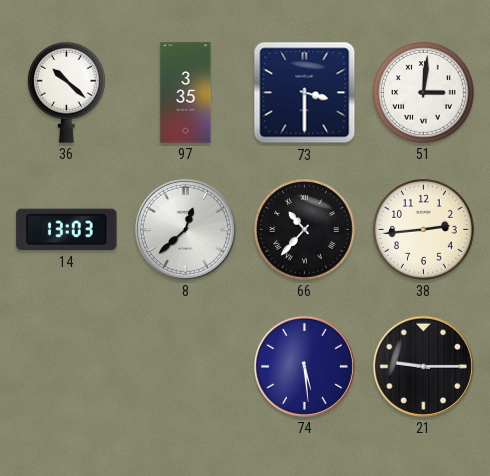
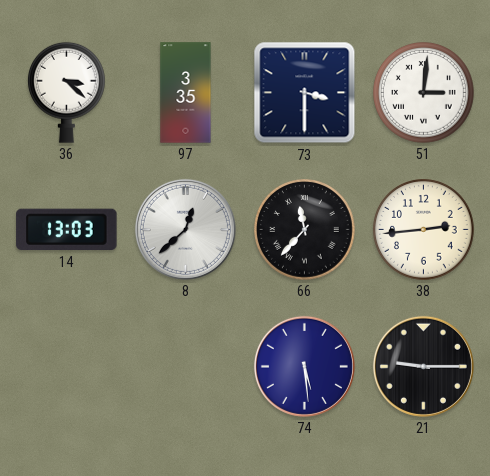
36: 10:22 -> 3:22 (66, 92)
66: 10:37 -> 11:37 (305, 230)
